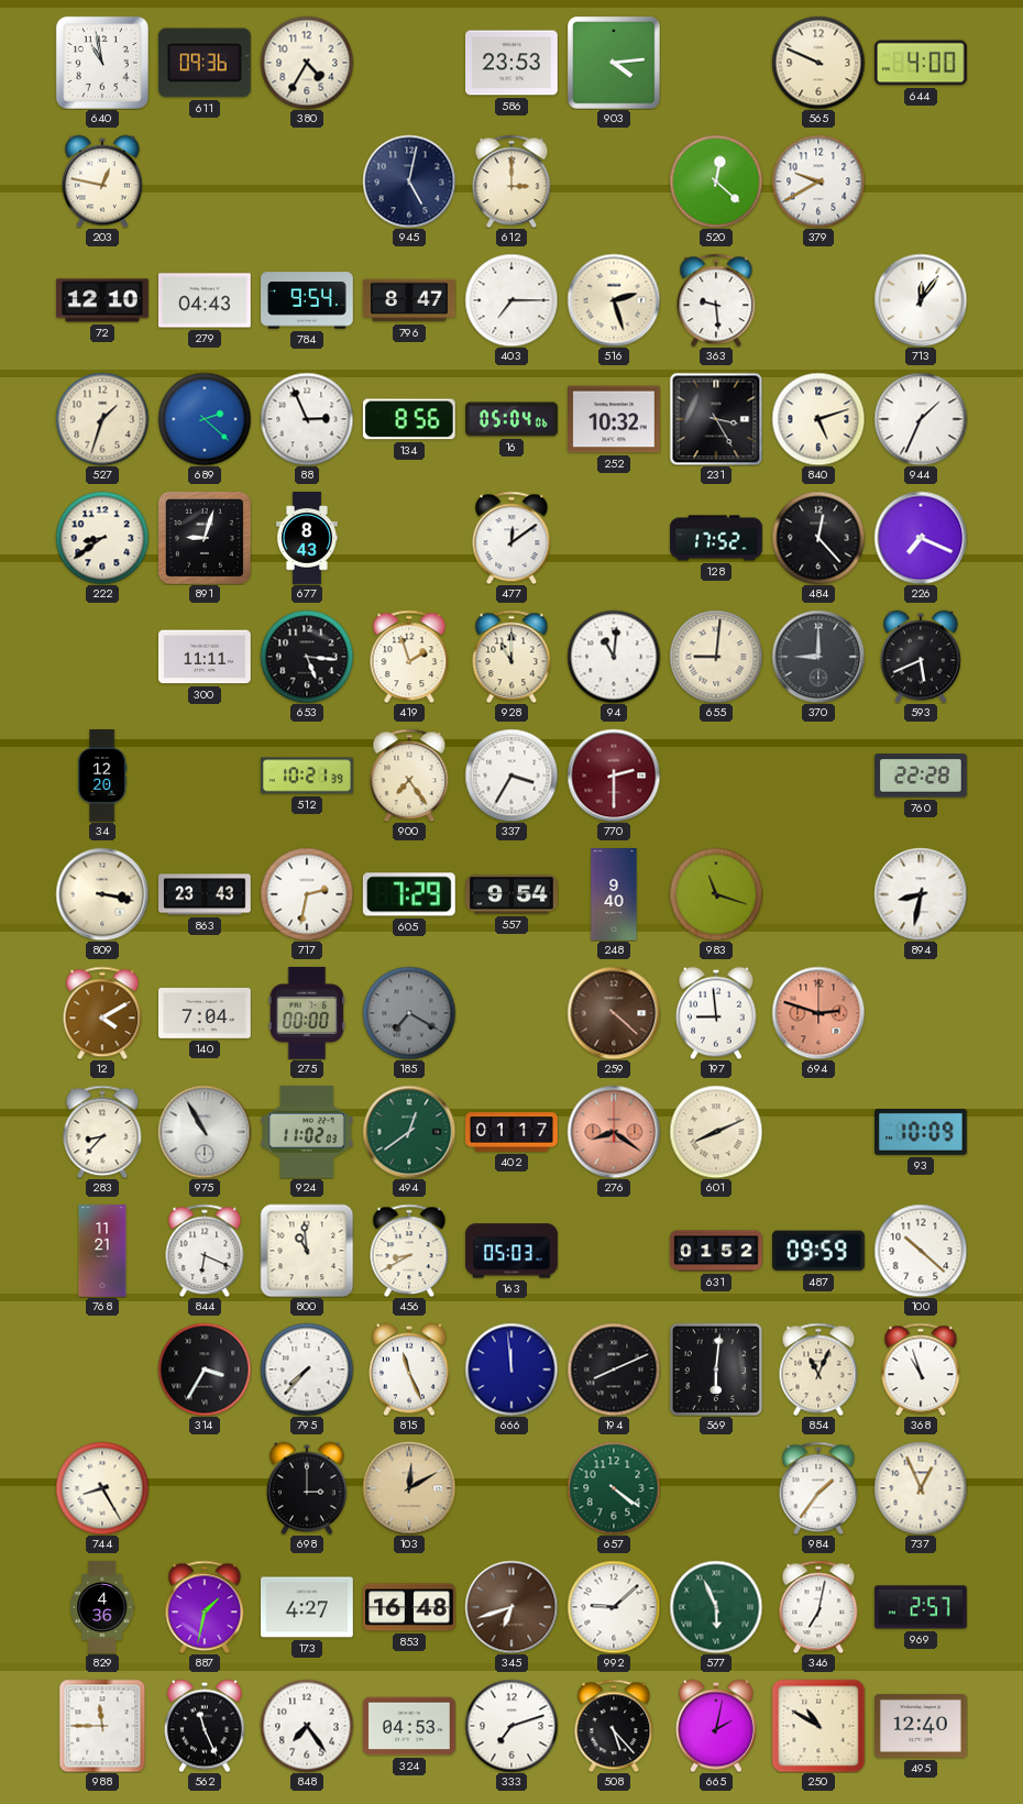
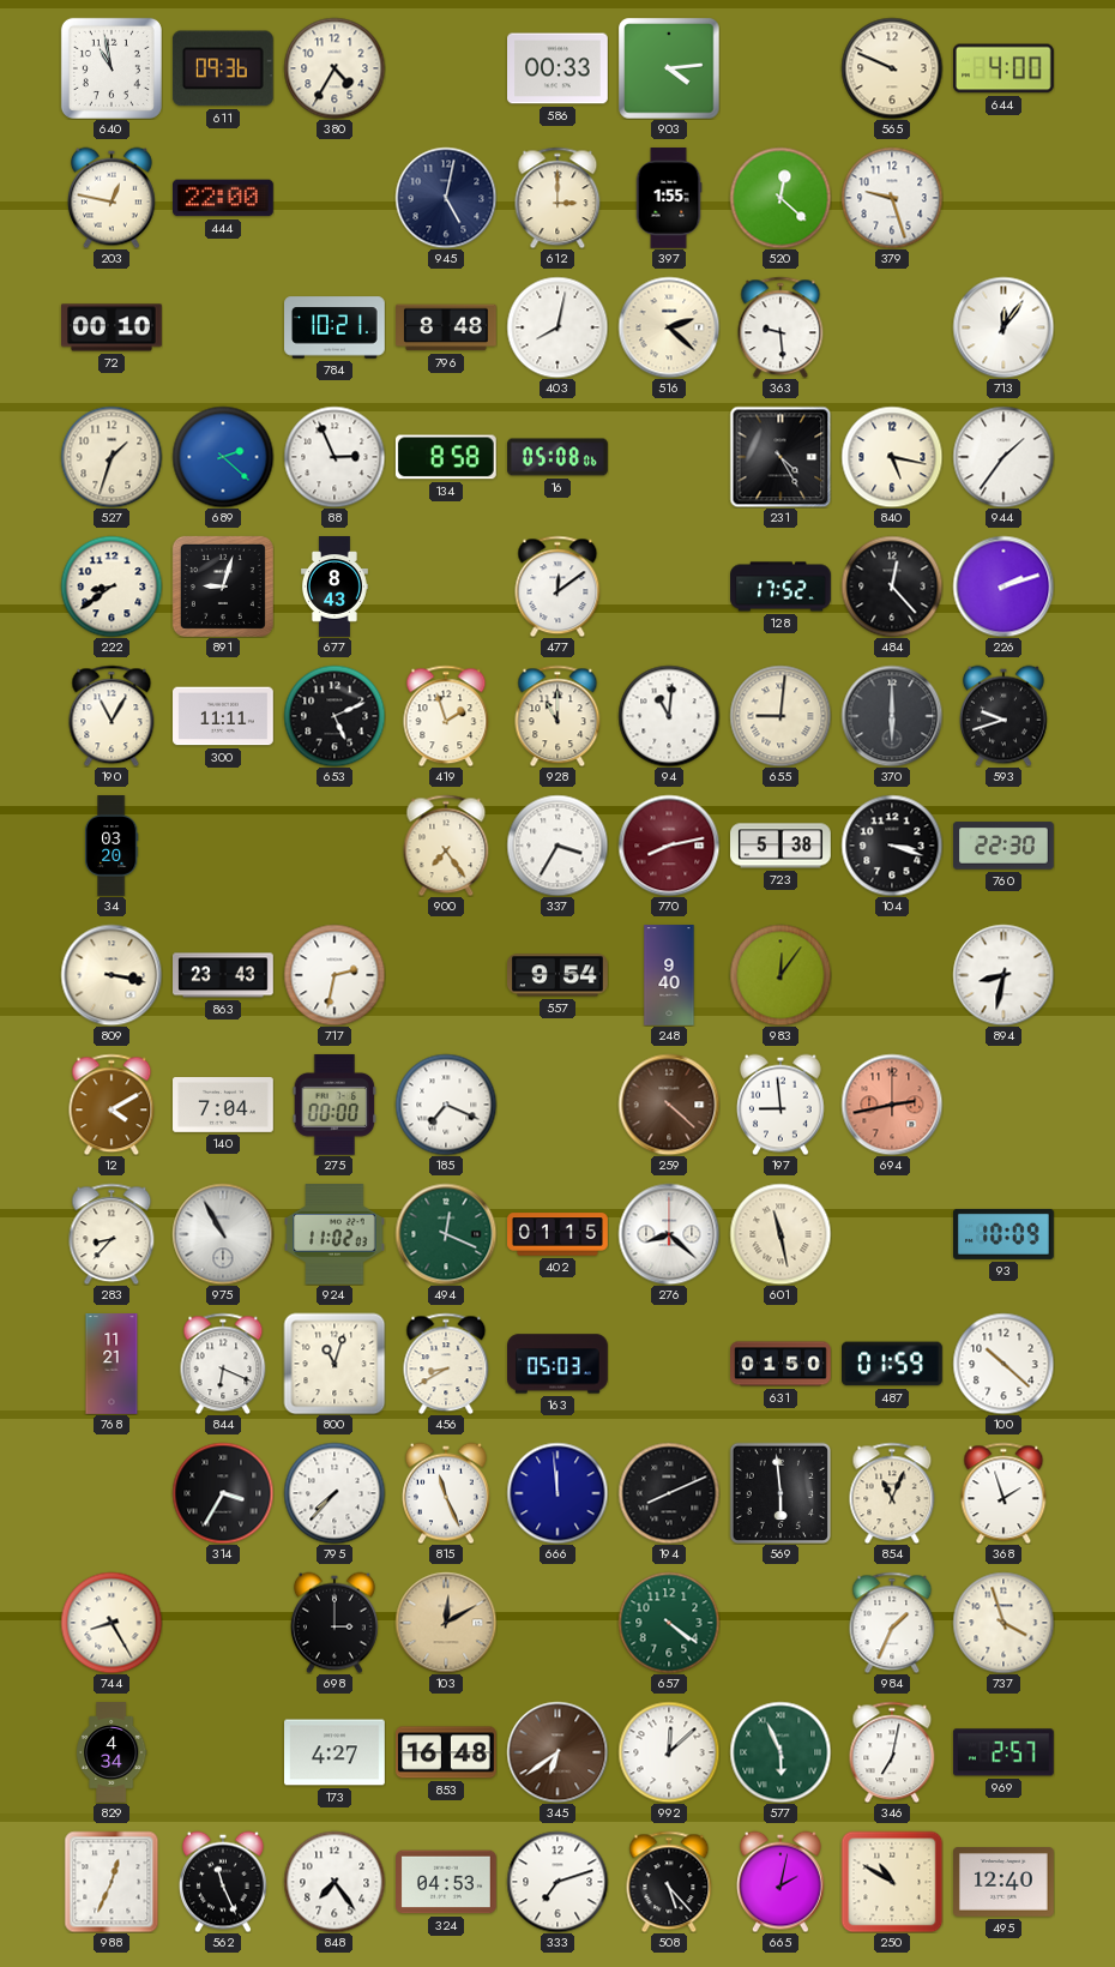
586: 23:53 -> 00:33 (559, 68)
444: none -> 22:00 (224, 198)
397: none -> 1:55 (669, 199)
379: 9:40 -> 9:27 (892, 198)
72: 12:10 -> 00:10 (113, 327)
279: 04:43 -> none (206, 300)
784: 9:54 -> 10:21 (336, 327)
796: 8:47 -> 8:48 (447, 327)
403: 7:15 -> 8:02 (557, 327)
516: 2:27 -> 2:22 (669, 327)
134: 8:56 -> 8:58 (446, 457)
16: 05:04 -> 05:08 (559, 457)
252: 10:32 -> none (615, 419)
231: 3:25 -> 4:25 (780, 457)
840: 5:12 -> 5:17 (892, 457)
944: 1:34 -> 1:36 (1003, 457)
226: 7:19 -> 2:12 (1003, 587)
190: none -> 11:05 (111, 716)
653: 5:16 -> 5:11 (334, 716)
370: 9:00 -> 6:00 (892, 716)
593: 5:41 -> 9:42 (1003, 716)
34: 12:20 -> 03:20 (111, 846)
512: 10:21 -> none (308, 776)
770: 2:30 -> 8:13 (669, 846)
723: none -> 5:38 (782, 846)
104: none -> 3:18 (892, 846)
760: 22:28 -> 22:30 (1005, 846)
605: 7:29 -> none (409, 894)
983: 11:18 -> 12:06 (780, 975)
185: 7:20 -> 7:19 (446, 1105)
185 dial: grey -> white (446, 1105)
694: 2:48 -> 2:43 (892, 1105)
494: 12:39 -> 12:19 (446, 1234)
402: 01:17 -> 01:15 (557, 1234)
276: 8:21 -> 8:22 (669, 1234)
276 dial: salmon -> white (669, 1234)
601: 8:11 -> 11:28 (780, 1234)
800: 10:59 -> 11:03 (334, 1364)
631: 01:52 -> 01:50 (782, 1364)
487: 09:59 -> 01:59 (893, 1364)
569: 6:01 -> 5:59 (780, 1493)
368: 10:57 -> 1:57 (1003, 1493)
984: 1:36 -> 1:34 (892, 1623)
737: 12:56 -> 3:57 (1003, 1623)
829: 4:36 -> 4:34 (113, 1752)
887: 1:32 -> none (205, 1607)
345: 6:42 -> 6:39 (557, 1752)
992: 9:08 -> 12:08 (669, 1752)
988: 11:45 -> 12:34 (111, 1882)
